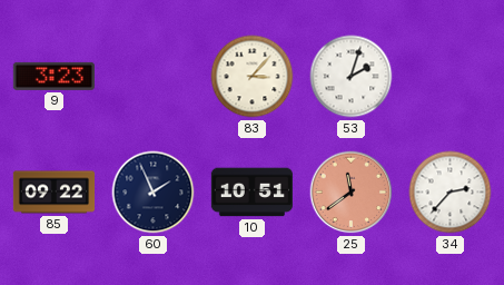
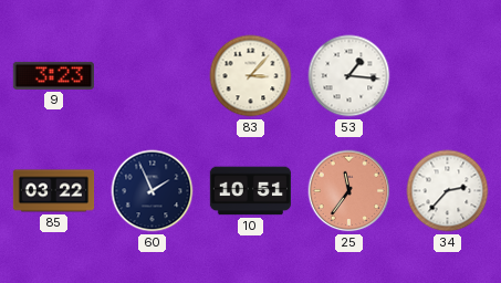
53: 2:03 -> 1:16 (349, 76)
85: 09:22 -> 03:22 (54, 191)
25: 11:39 -> 11:36 (349, 191)
